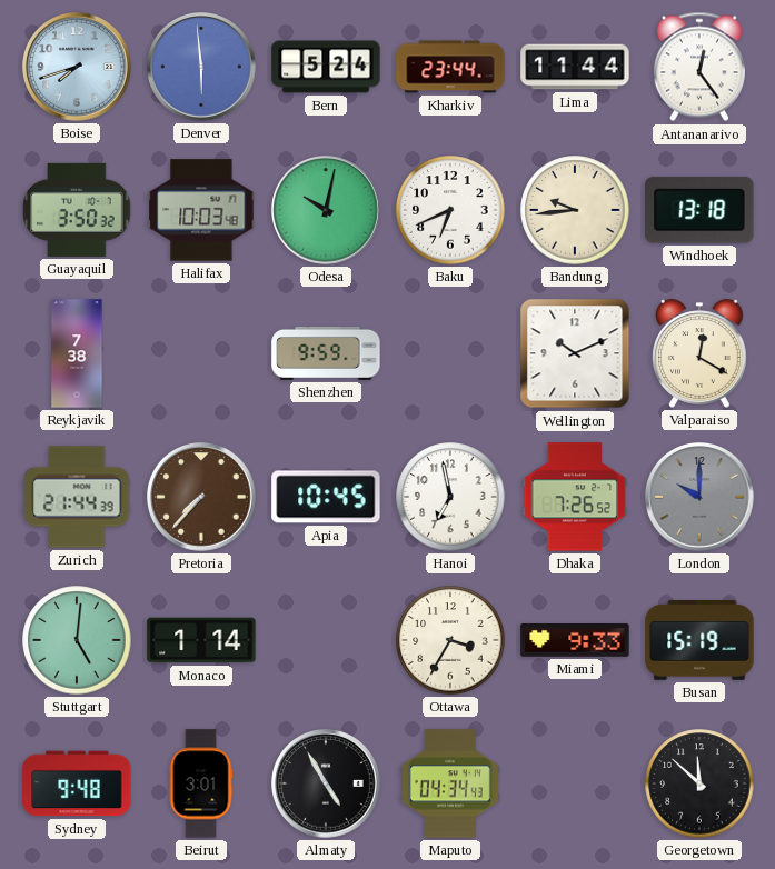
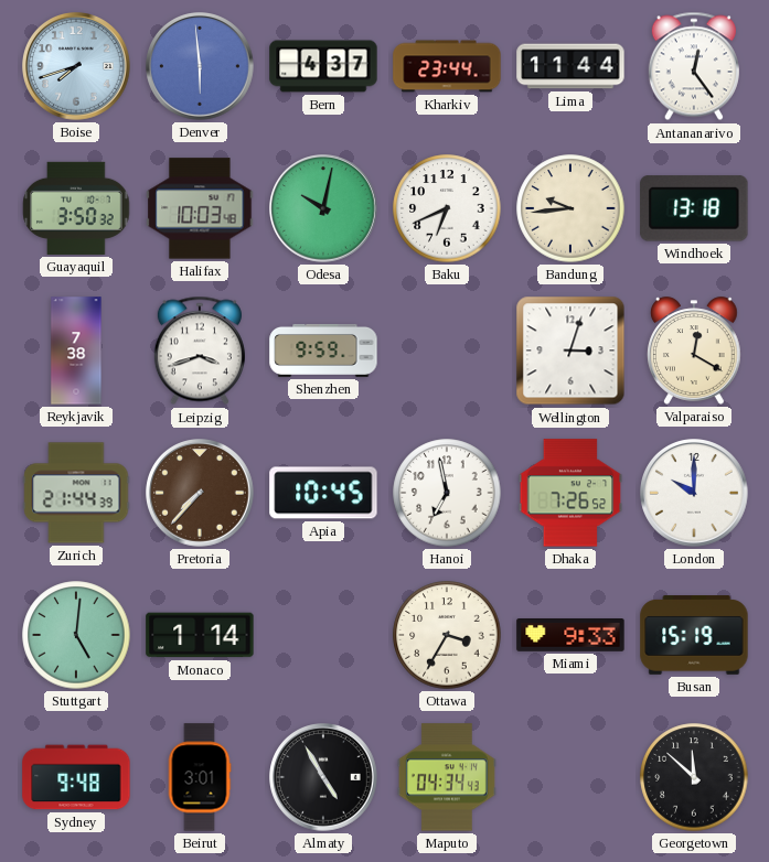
Bern: 5:24 -> 4:37 (323, 66)
Leipzig: none -> 3:42 (200, 351)
Wellington: 10:11 -> 3:03 (570, 351)
London dial: grey -> white (695, 494)
